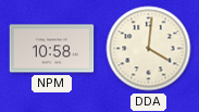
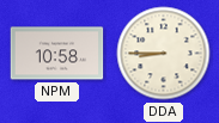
DDA: 4:01 -> 8:45 (164, 54)
